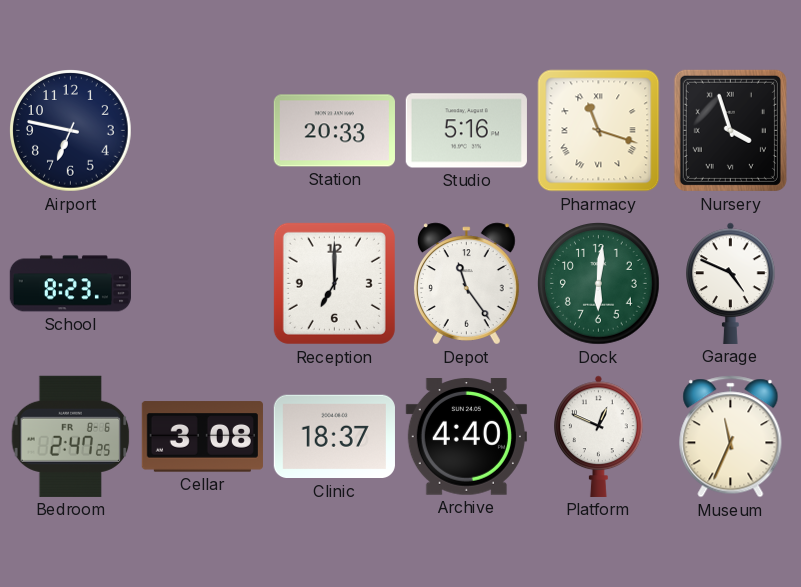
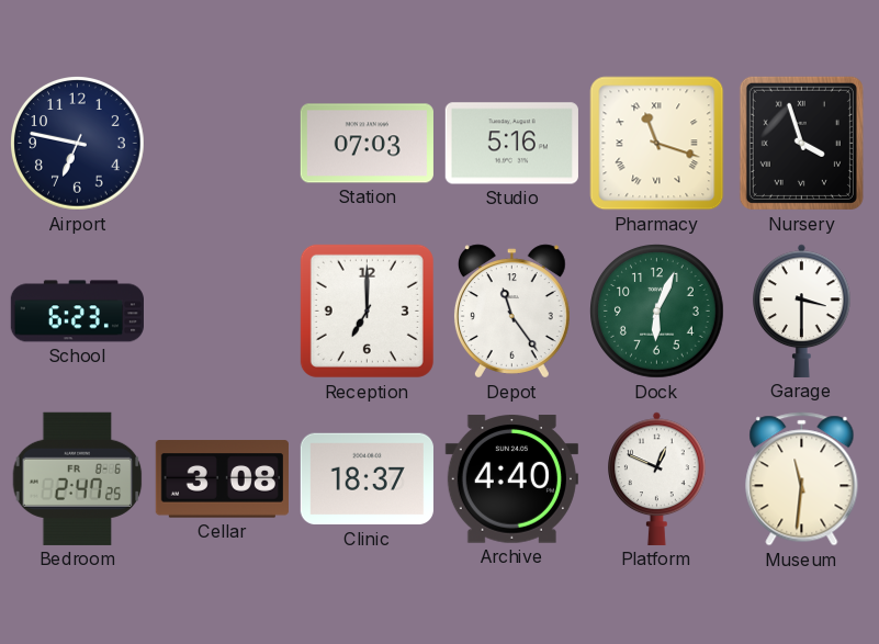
Station: 20:33 -> 07:03 (367, 144)
School: 8:23 -> 6:23 (77, 312)
Dock: 6:01 -> 6:04 (657, 312)
Garage: 4:49 -> 3:30 (802, 310)
Museum: 11:34 -> 11:31 (802, 479)
